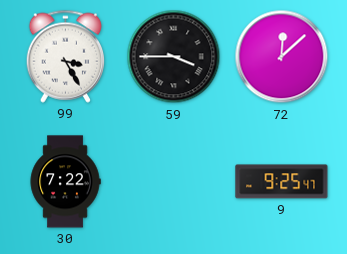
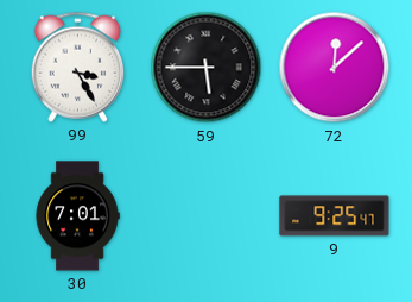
59: 3:45 -> 5:45 (207, 68)
30: 7:22 -> 7:01 (77, 216)
